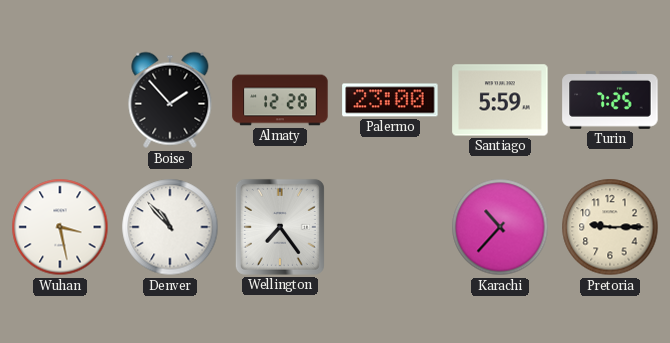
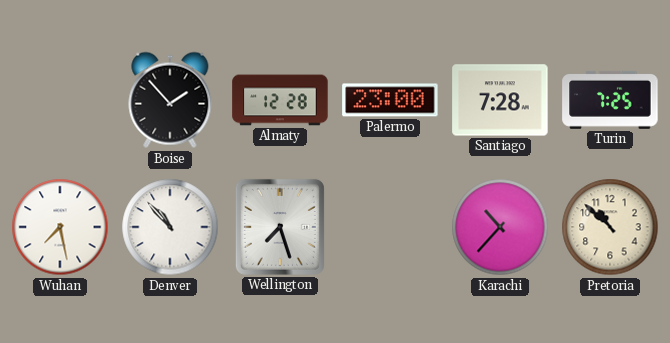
Santiago: 5:59 -> 7:28 (500, 100)
Wuhan: 3:28 -> 7:28 (60, 227)
Wellington: 7:24 -> 7:27 (280, 227)
Pretoria: 9:15 -> 10:52 (610, 227)
